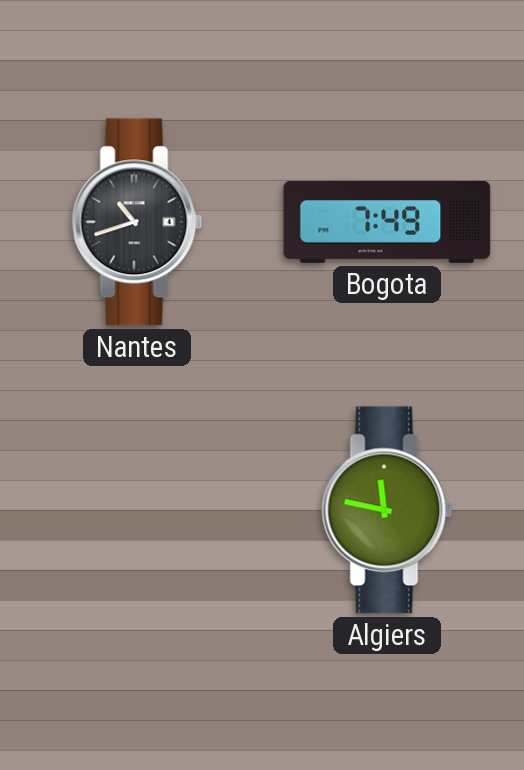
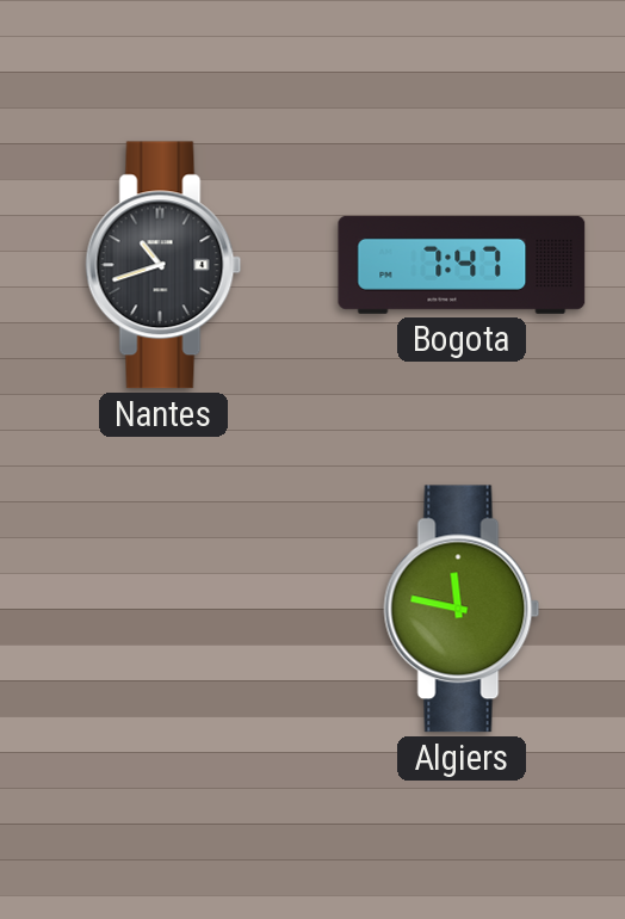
Bogota: 7:49 -> 7:47 (462, 265)
